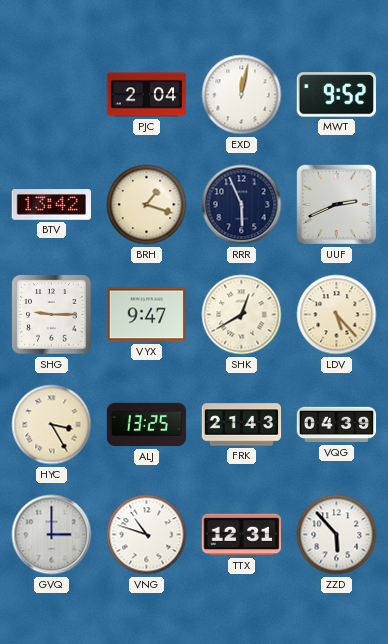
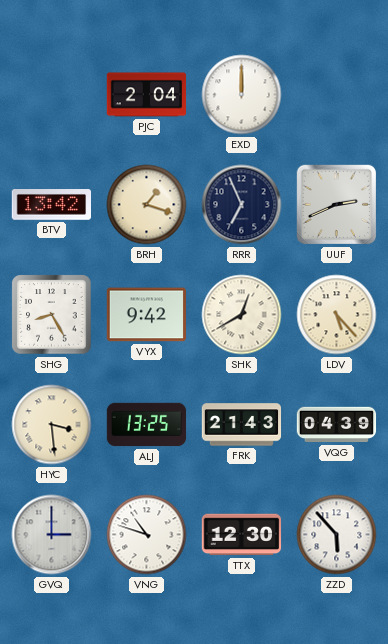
EXD: 12:02 -> 12:00 (242, 95)
MWT: 9:52 -> none (336, 95)
RRR: 5:56 -> 6:56 (242, 205)
SHG: 9:15 -> 8:25 (52, 315)
VYX: 9:47 -> 9:42 (146, 315)
HYC: 3:25 -> 3:29 (52, 425)
TTX: 12:31 -> 12:30 (242, 535)
